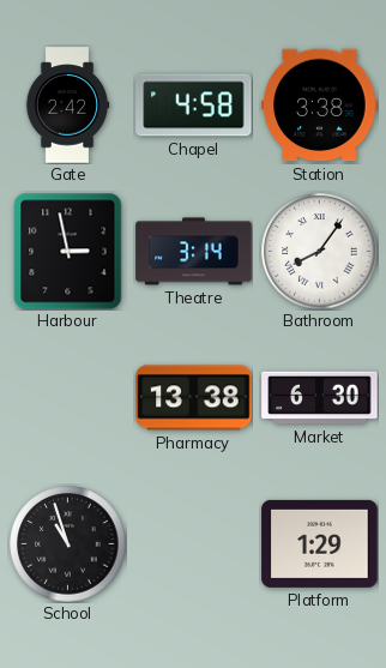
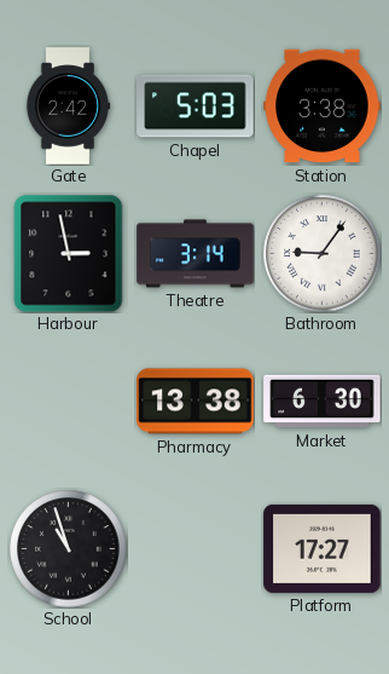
Chapel: 4:58 -> 5:03 (196, 106)
Bathroom: 8:06 -> 9:06 (323, 254)
Platform: 1:29 -> 17:27 (323, 548)
